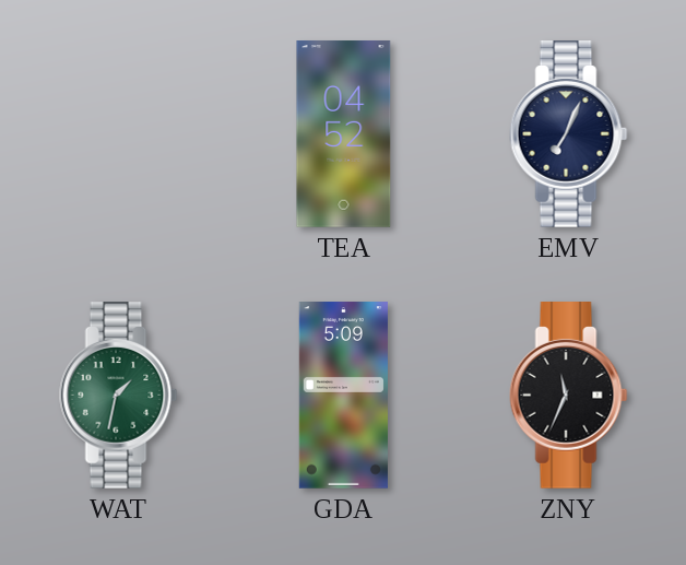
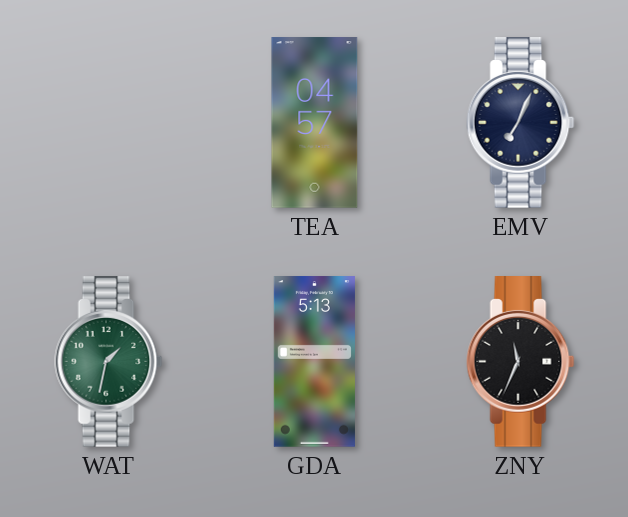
TEA: 04:52 -> 04:57 (315, 123)
GDA: 5:09 -> 5:13 (314, 362)
